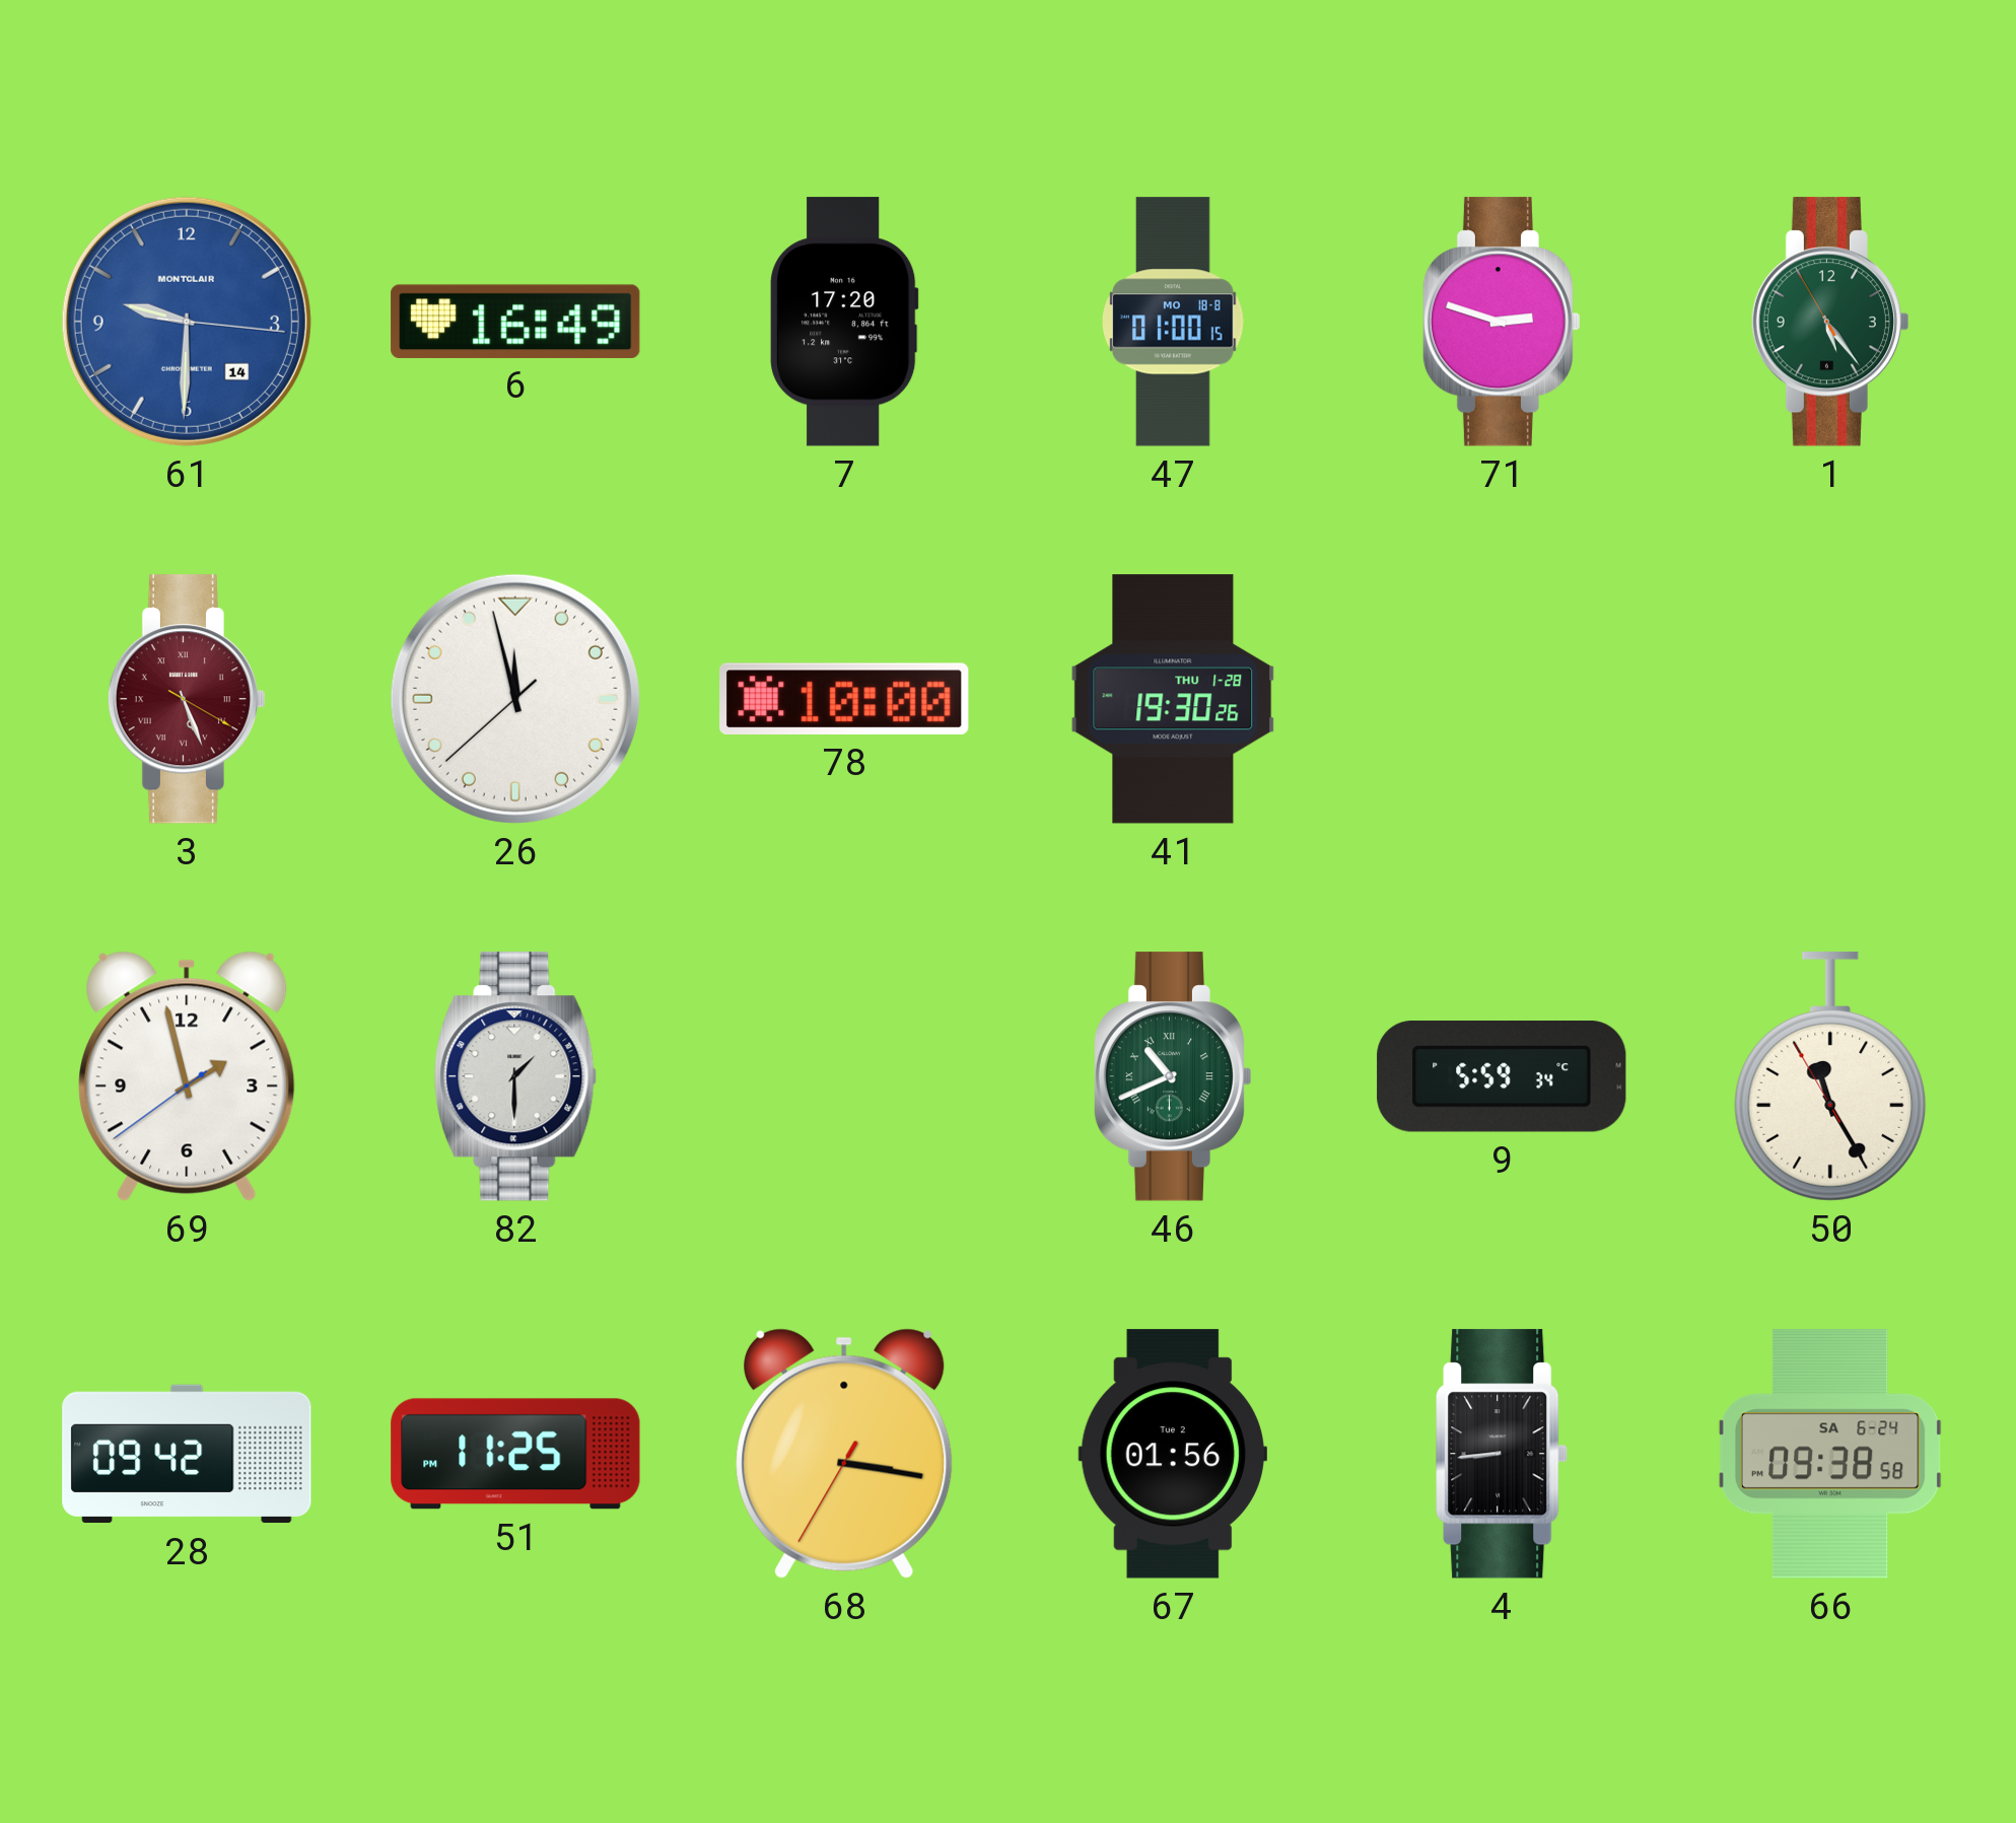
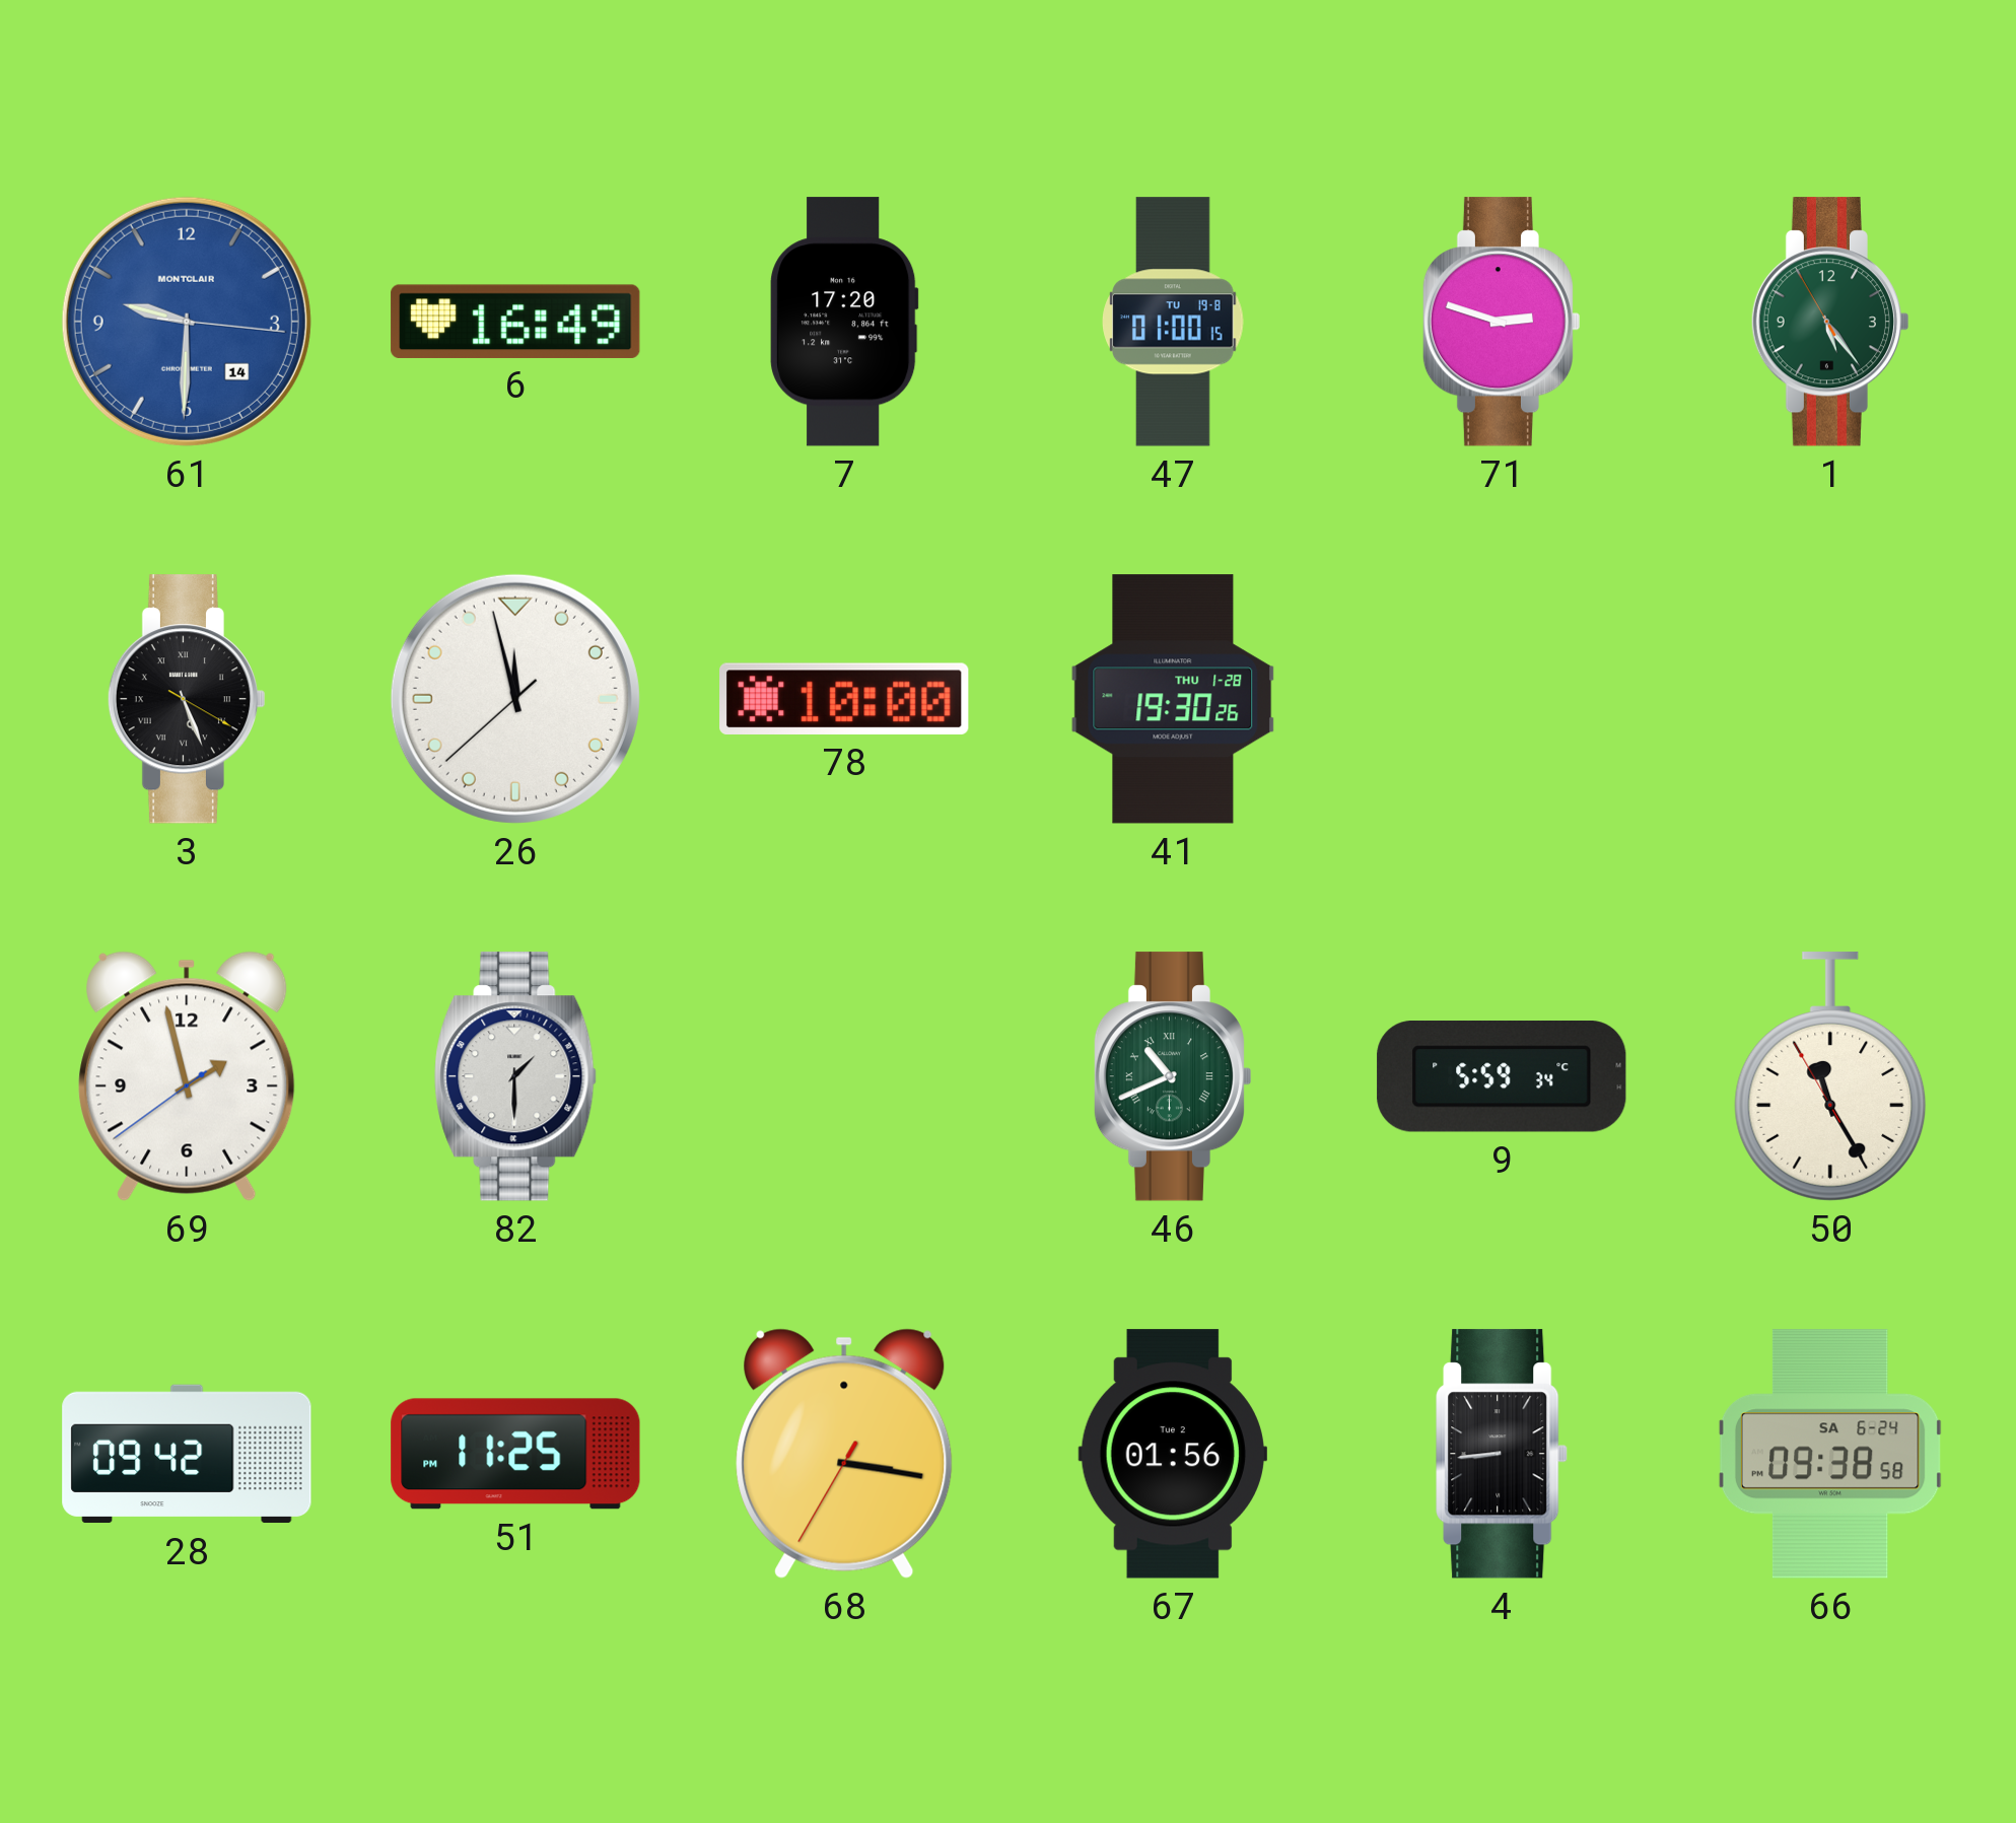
47 date: MO 18-8 -> TU 19-8 (1173, 322)
3 dial: burgundy -> black (187, 699)
